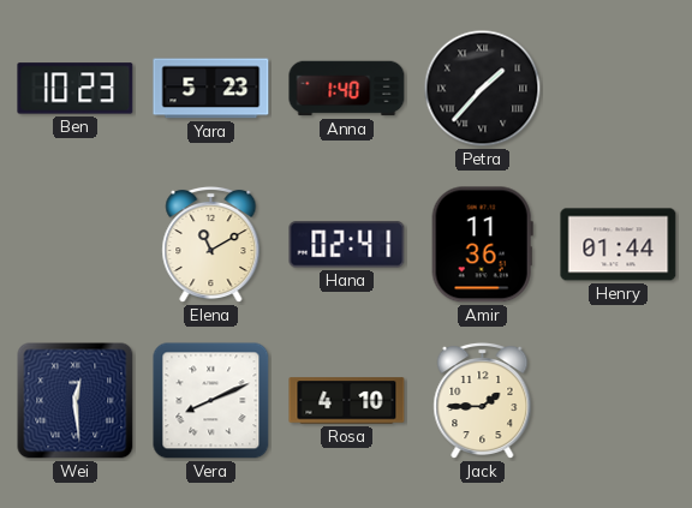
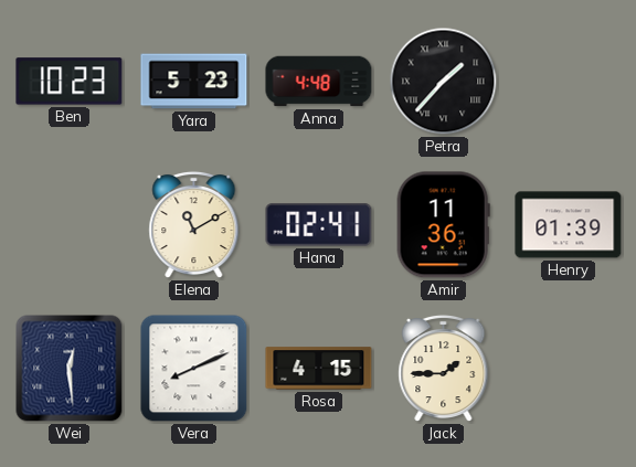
Anna: 1:40 -> 4:48 (319, 82)
Henry: 01:44 -> 01:39 (569, 225)
Rosa: 4:10 -> 4:15 (319, 369)
